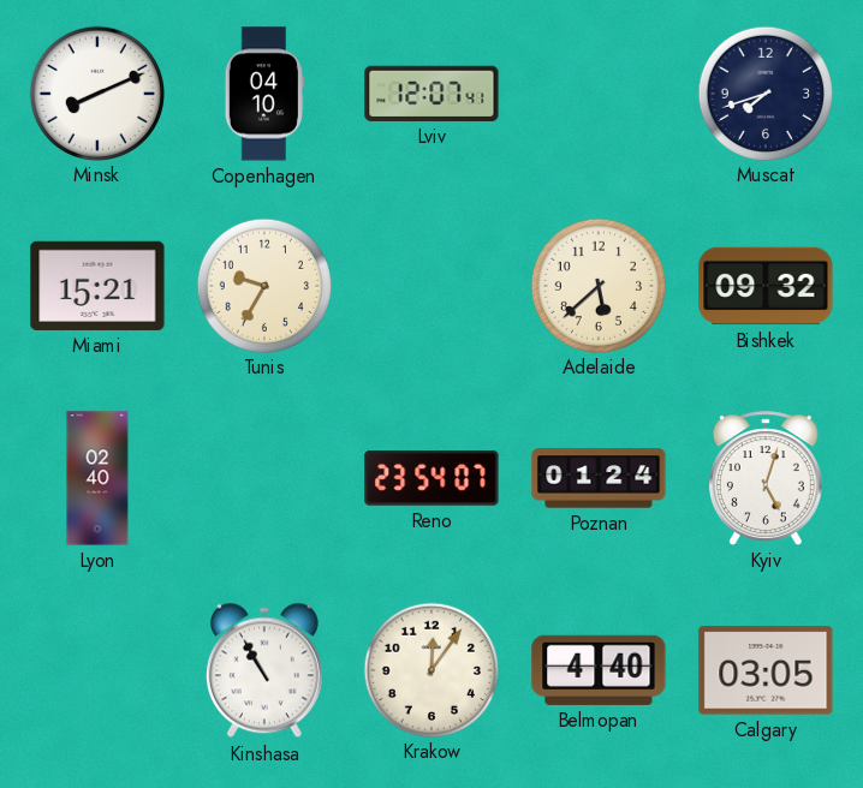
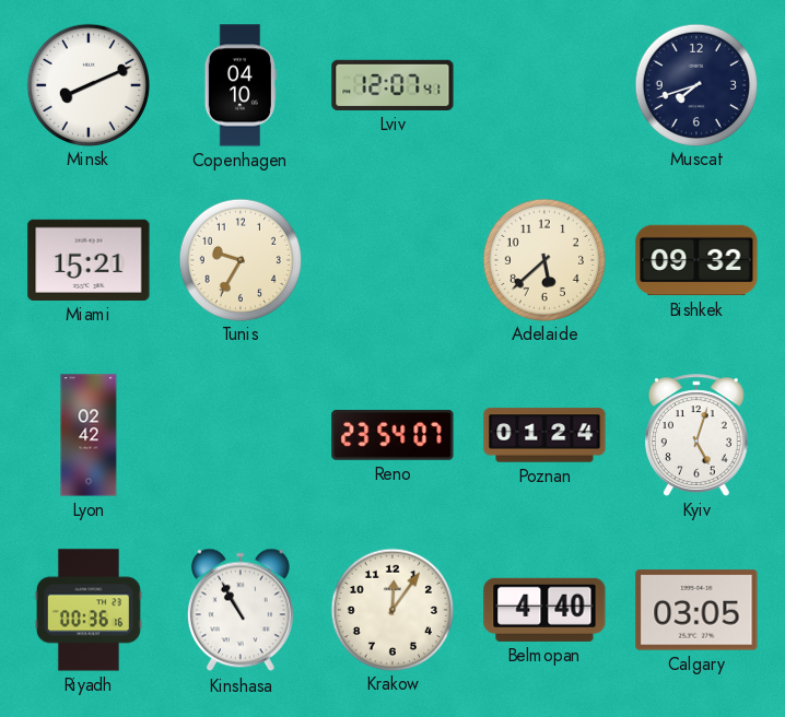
Lyon: 02:40 -> 02:42 (89, 435)
Riyadh: none -> 00:36 (89, 610)
